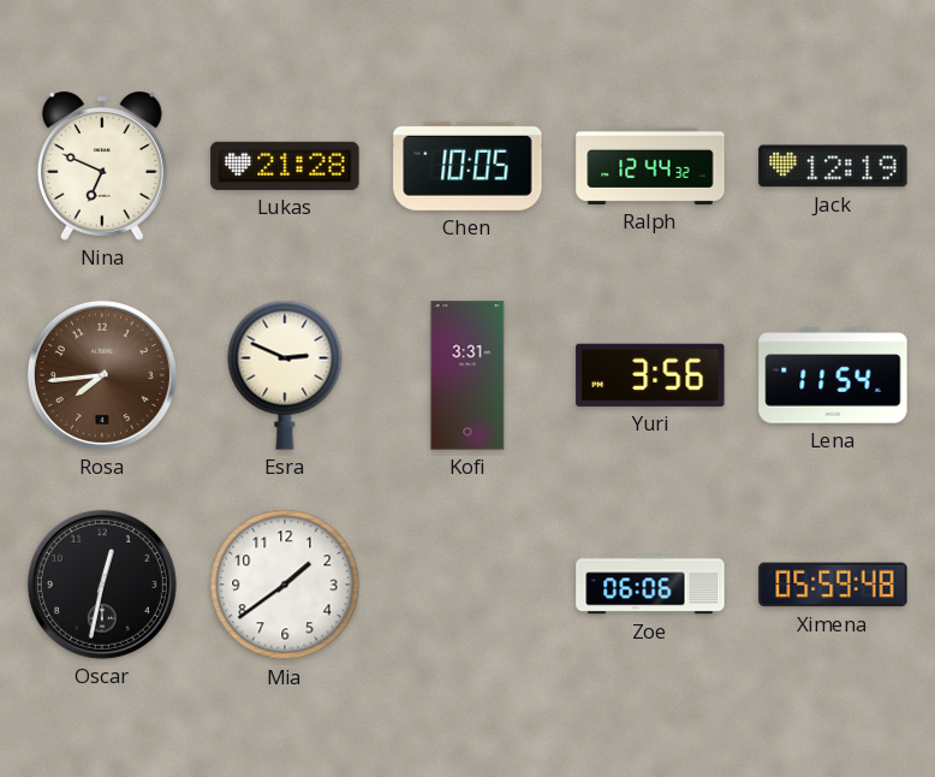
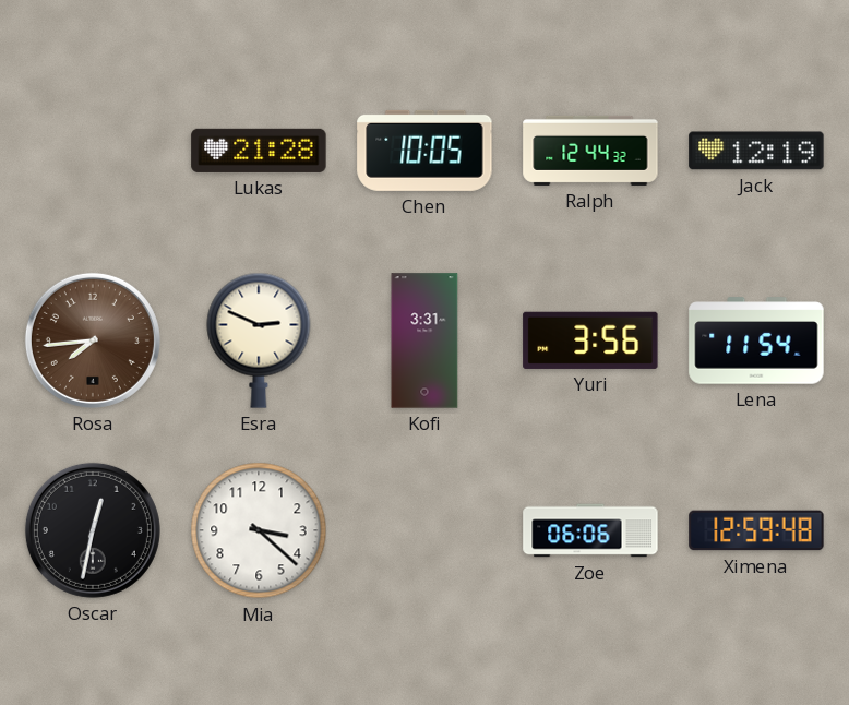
Nina: 6:49 -> none (102, 166)
Mia: 1:39 -> 3:22 (259, 530)
Ximena: 05:59 -> 12:59 (756, 530)
